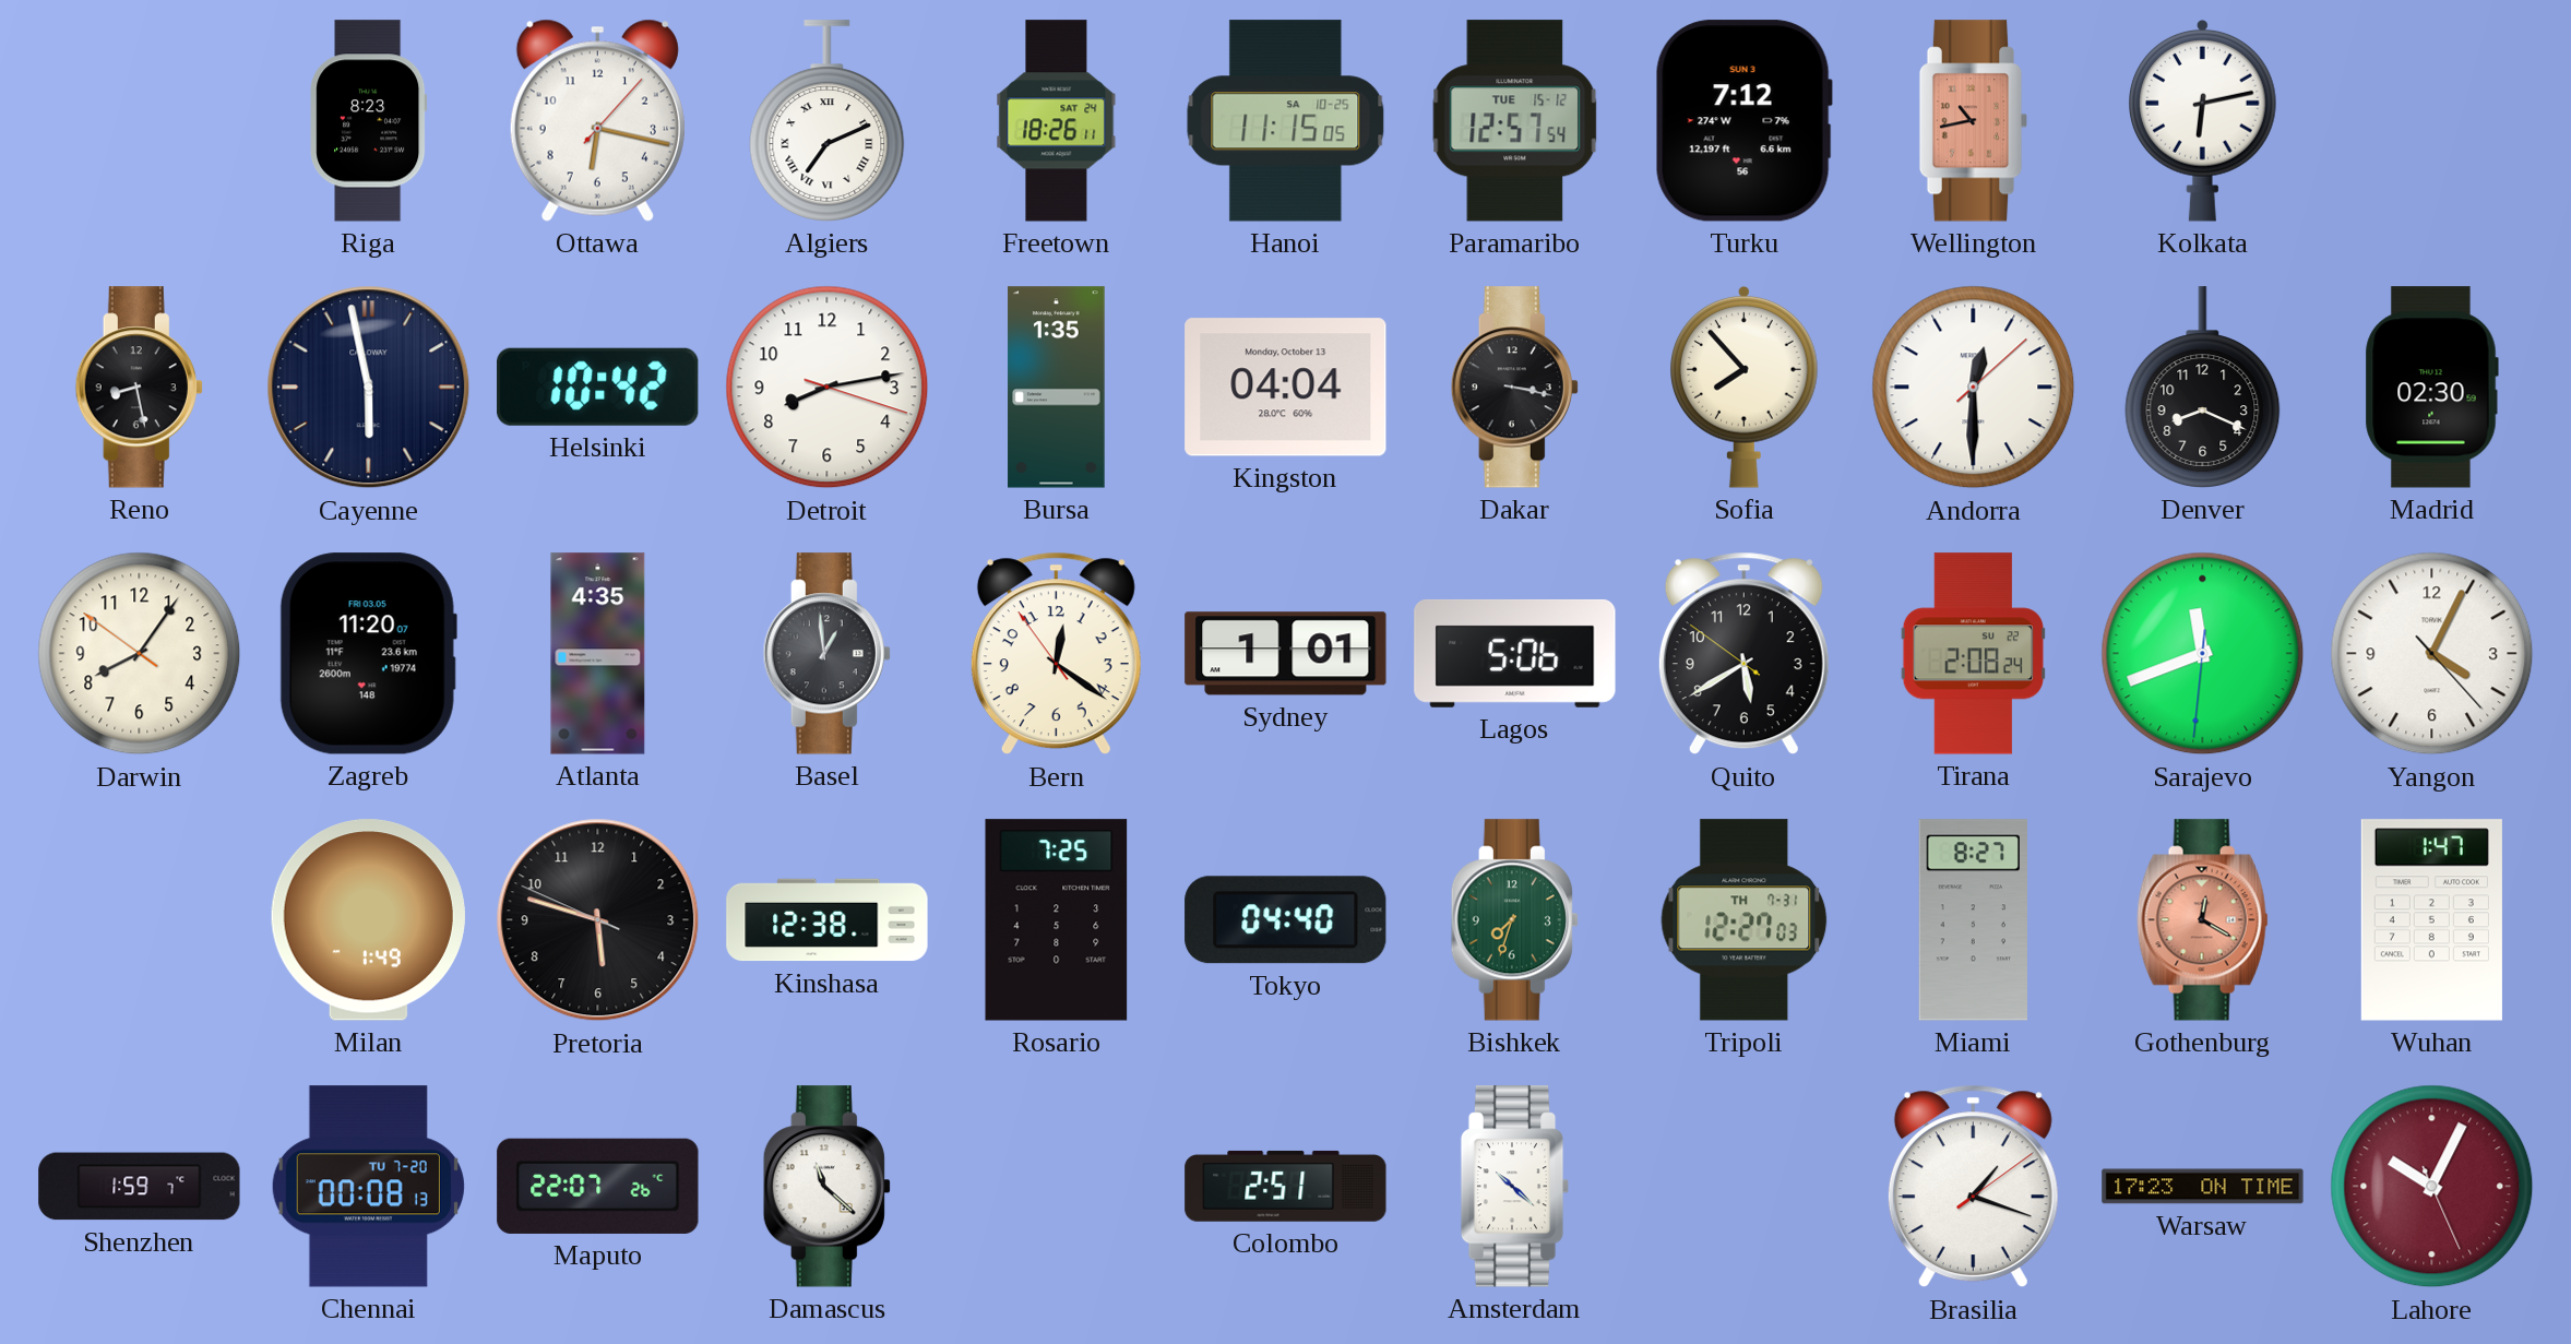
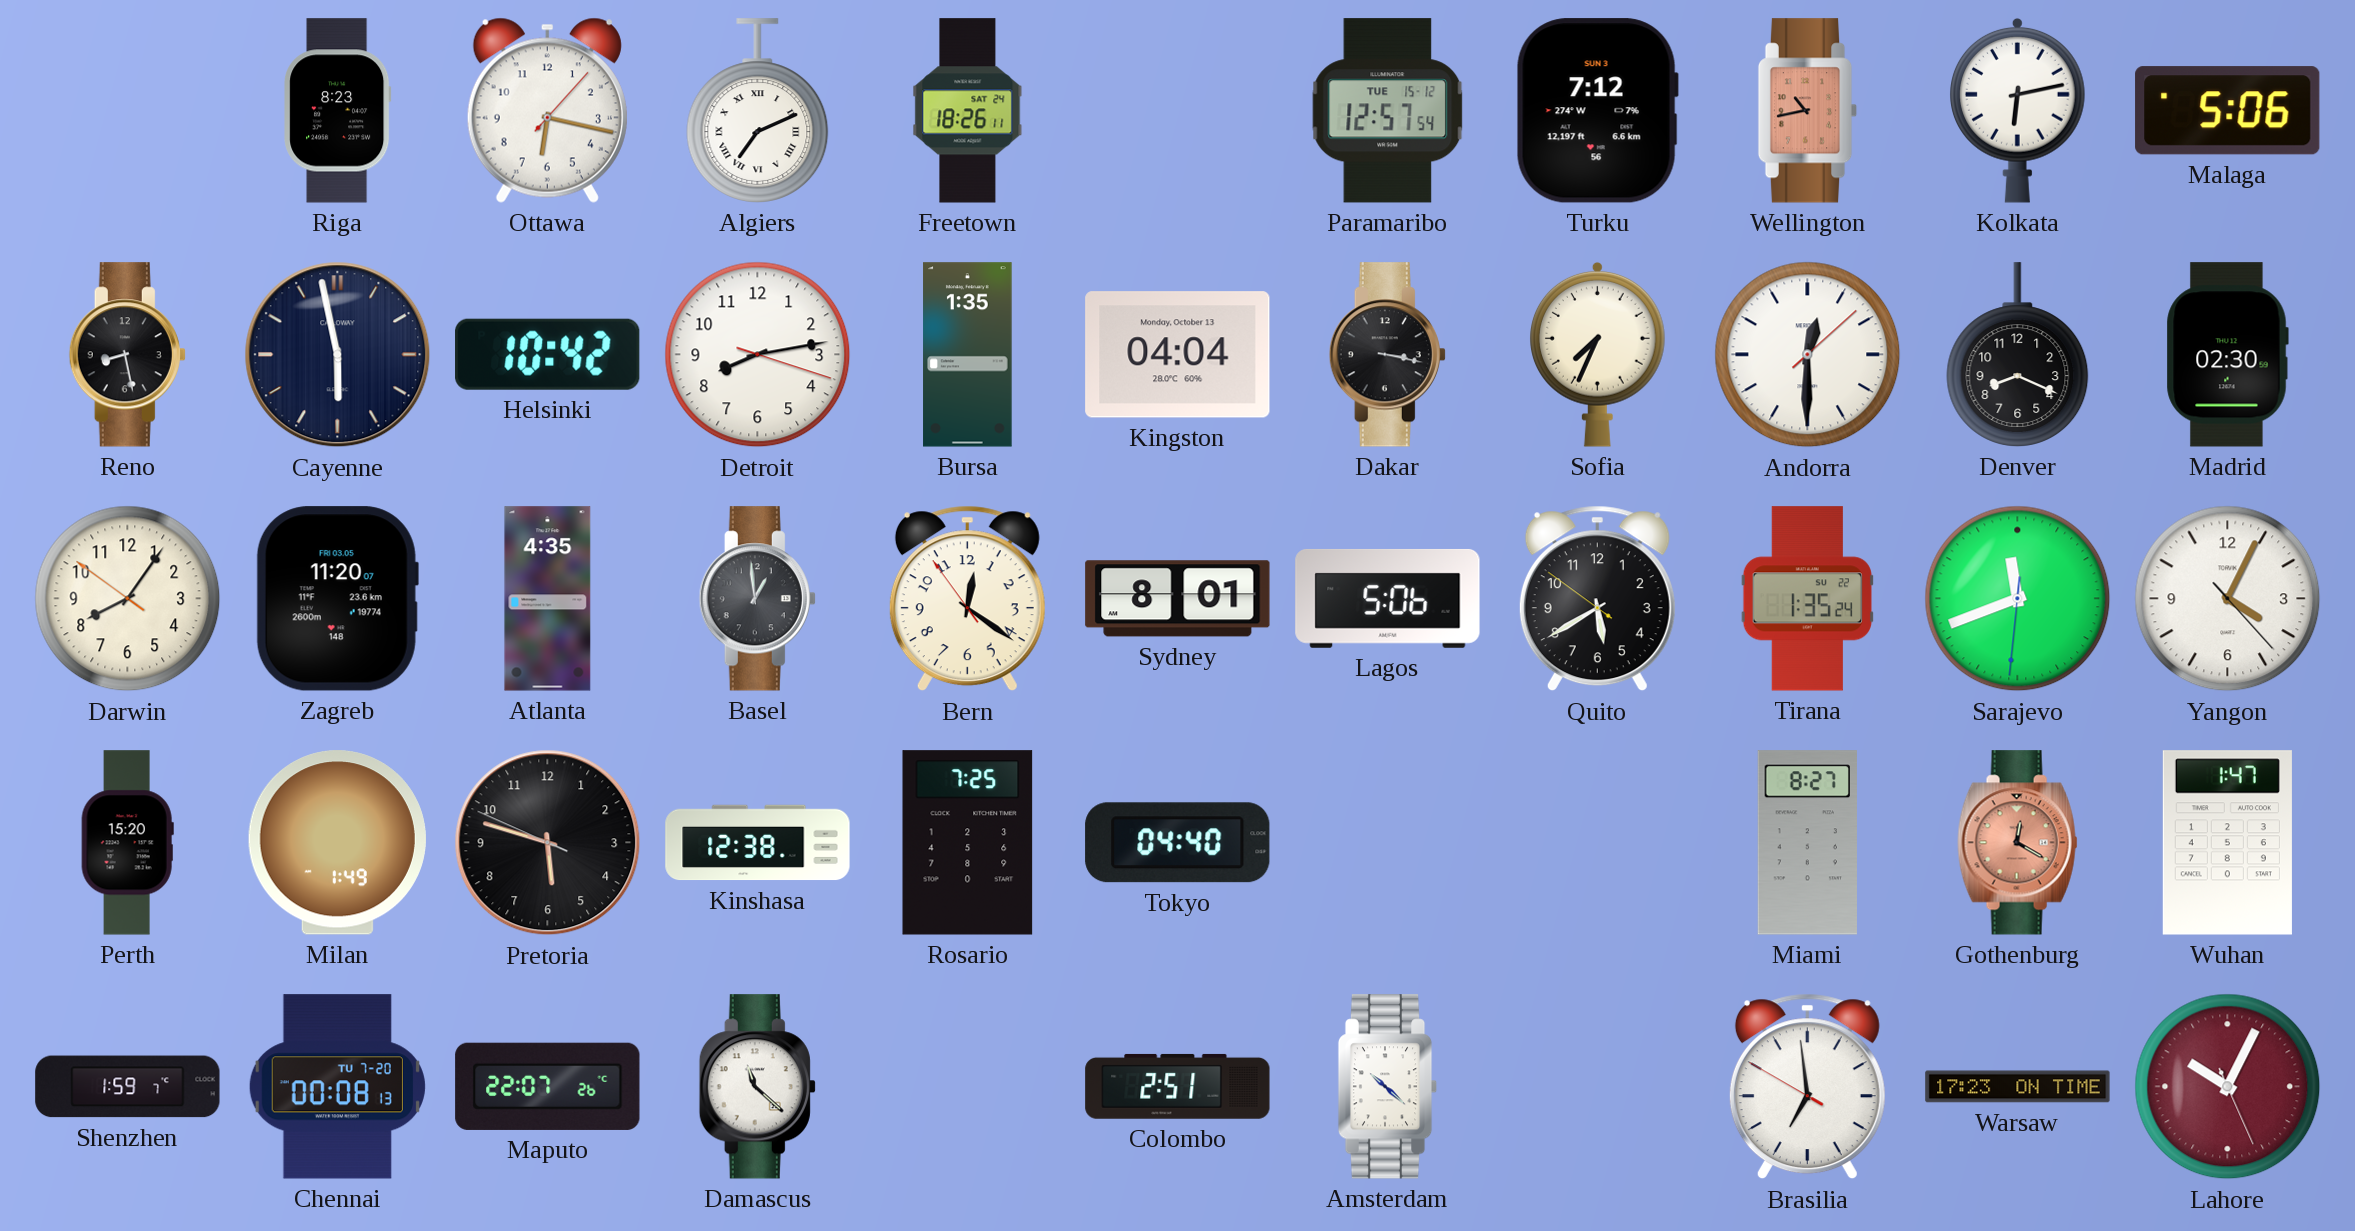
Hanoi: 11:15 -> none (1286, 121)
Malaga: none -> 5:06 (2228, 111)
Sofia: 7:53 -> 7:34 (1598, 354)
Sydney: 1:01 -> 8:01 (1178, 599)
Tirana: 2:08 -> 1:35 (1807, 599)
Perth: none -> 15:20 (127, 843)
Bishkek: 7:33 -> none (1514, 920)
Tripoli: 12:27 -> none (1745, 920)
Brasilia: 1:18 -> 6:58 (1807, 1087)
